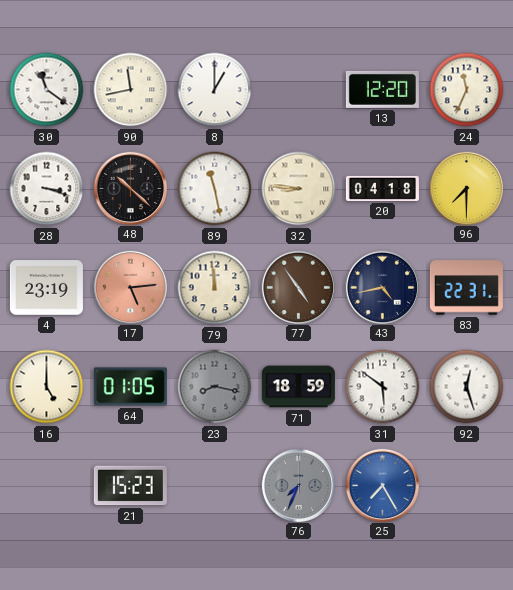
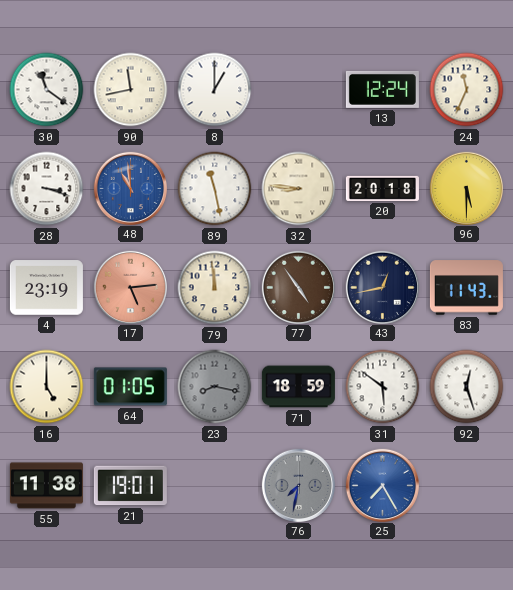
13: 12:20 -> 12:24 (382, 89)
48: 10:22 -> 10:59 (130, 188)
48 dial: black -> blue (130, 188)
20: 04:18 -> 20:18 (382, 188)
96: 7:30 -> 5:30 (466, 188)
43: 4:43 -> 12:43 (382, 287)
83: 22:31 -> 11:43 (466, 288)
55: none -> 11:38 (46, 486)
21: 15:23 -> 19:01 (130, 486)
76: 7:34 -> 7:32 (298, 485)
